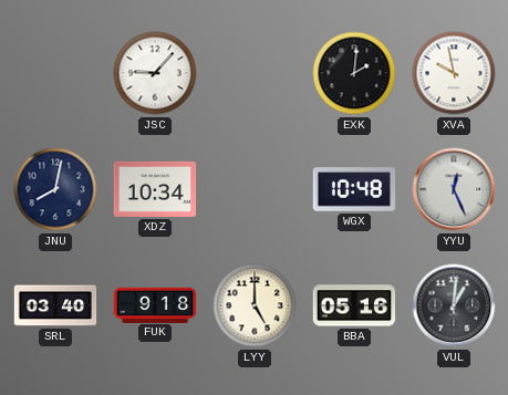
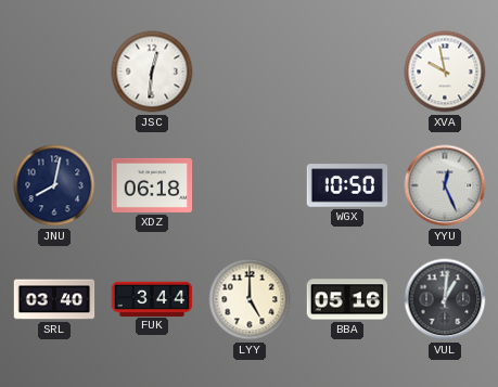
JSC: 9:07 -> 12:31 (152, 72)
EXK: 2:01 -> none (354, 73)
XDZ: 10:34 -> 06:18 (152, 185)
WGX: 10:48 -> 10:50 (347, 185)
FUK: 9:18 -> 3:44 (152, 298)
